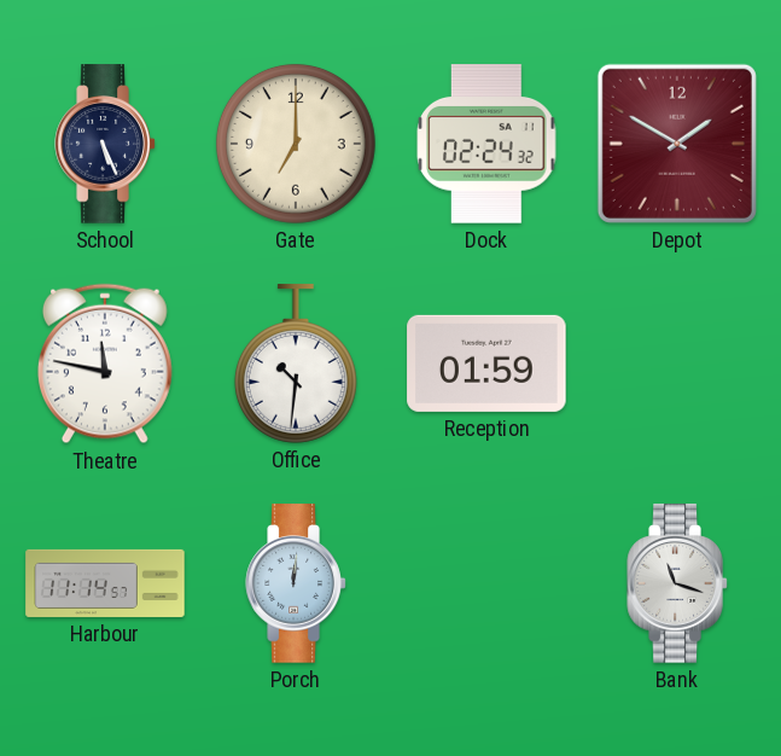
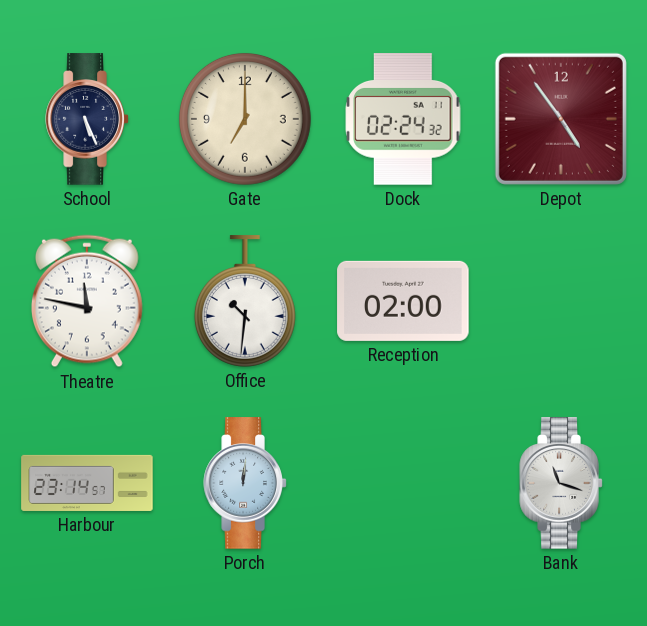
Depot: 1:50 -> 4:54 (561, 119)
Reception: 01:59 -> 02:00 (403, 301)
Harbour: 11:14 -> 23:14 (87, 483)
